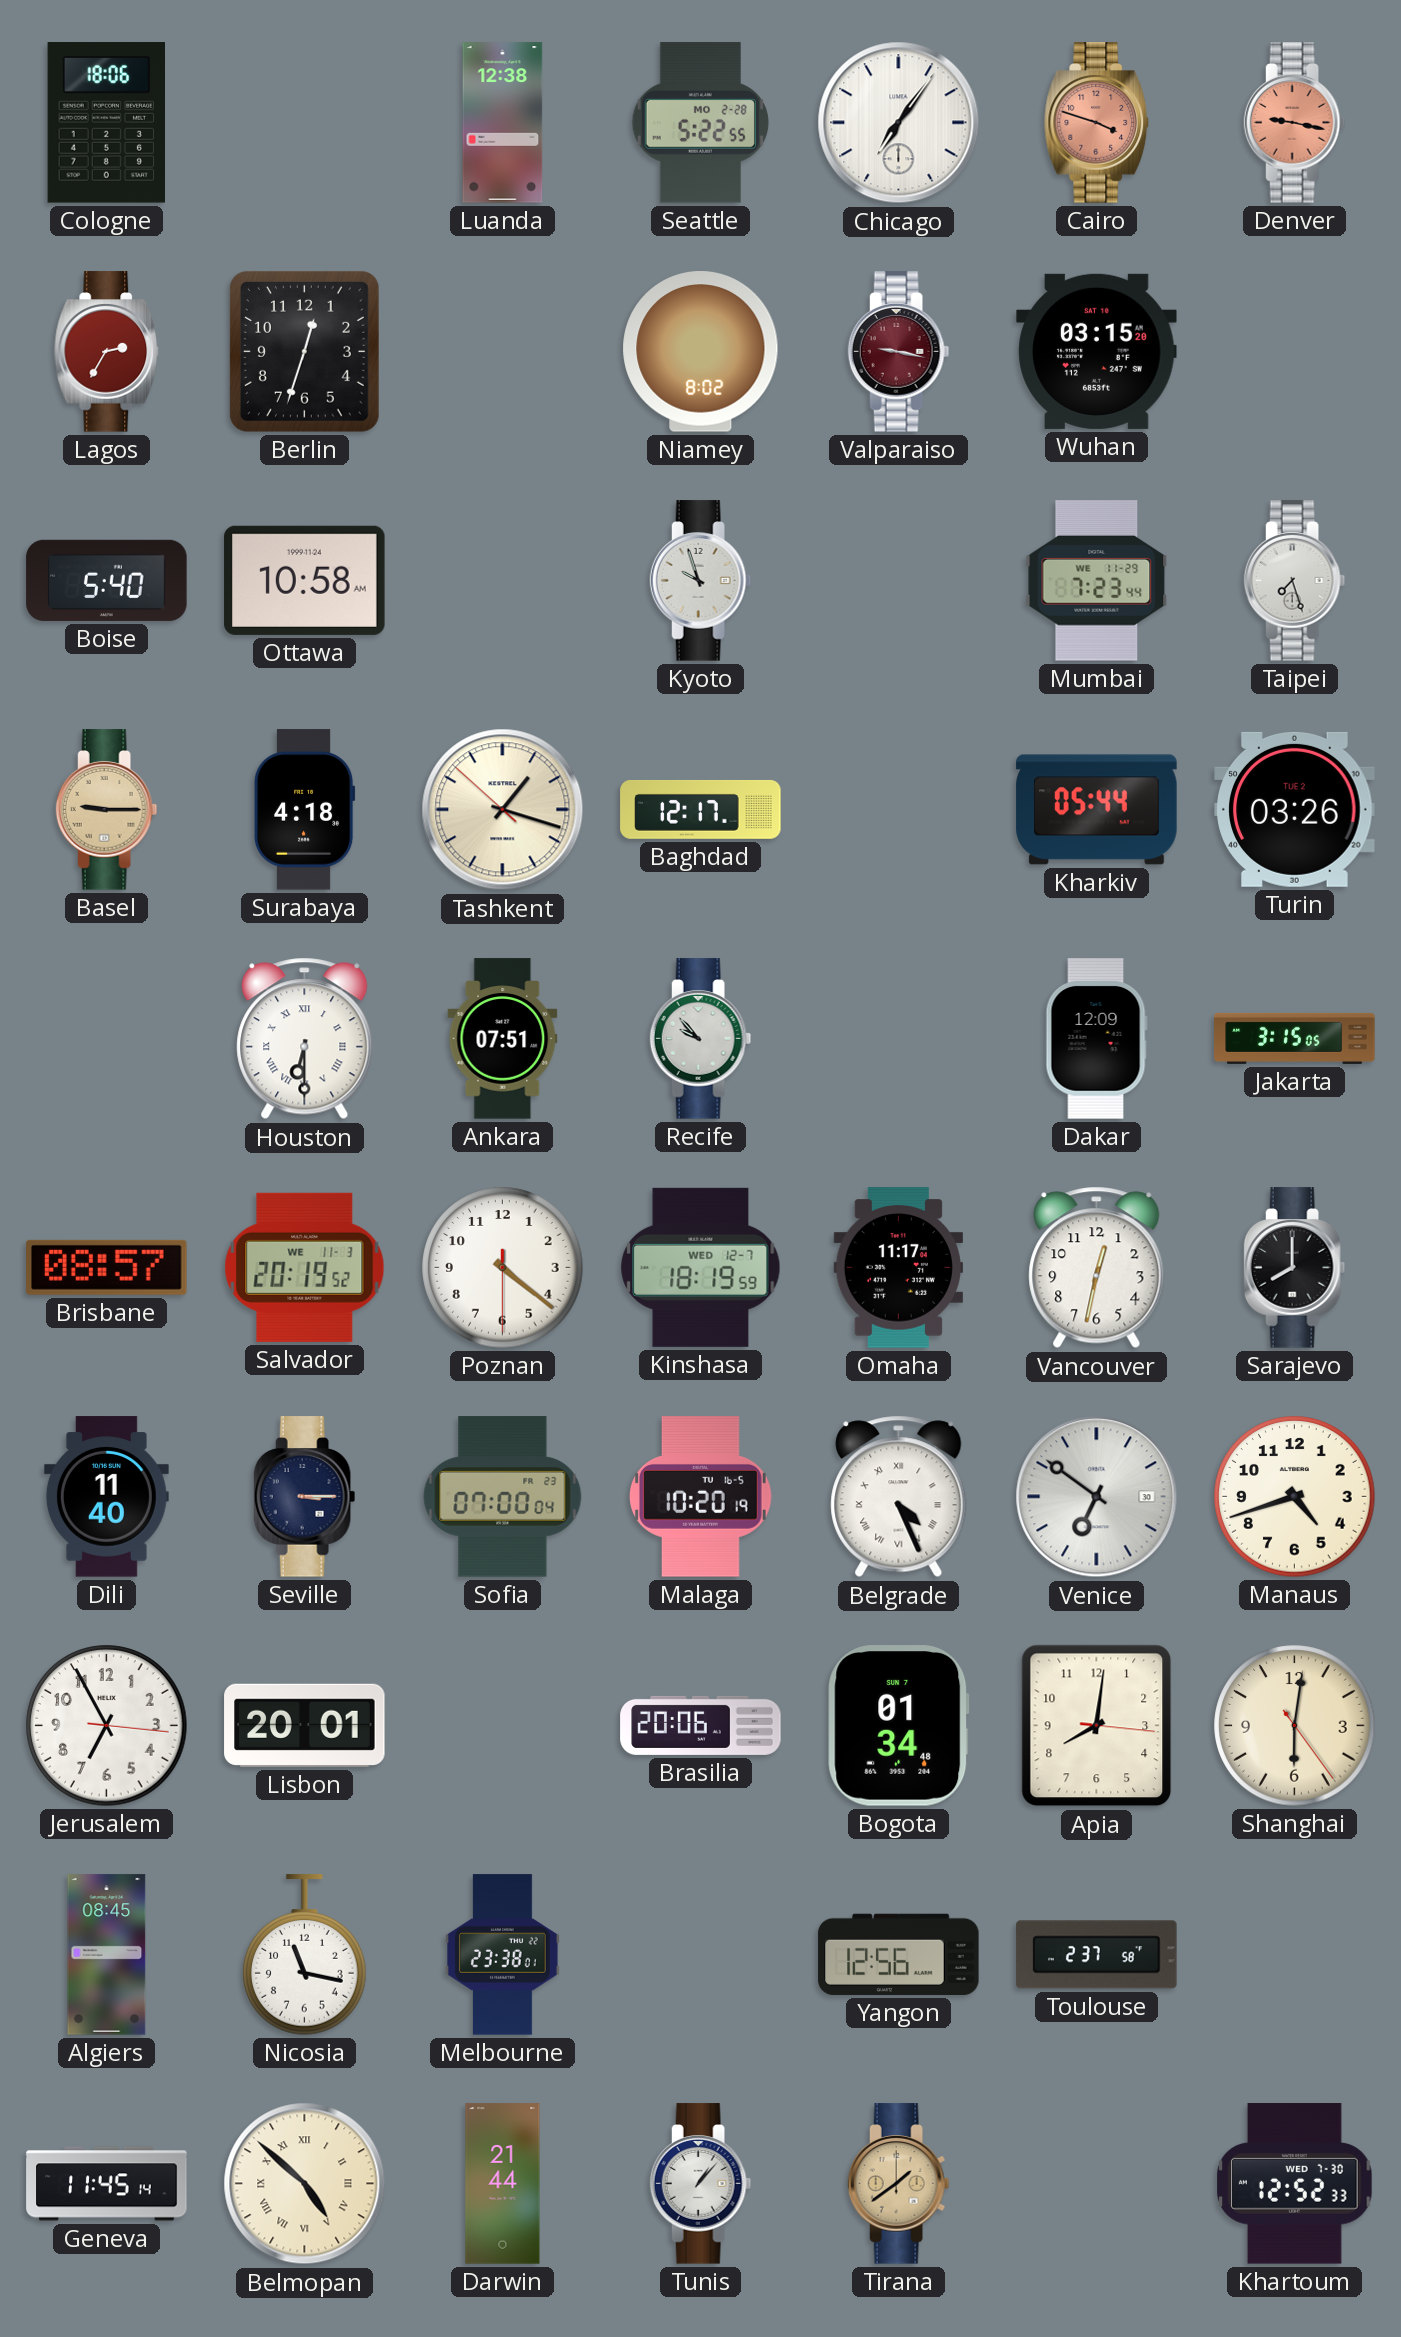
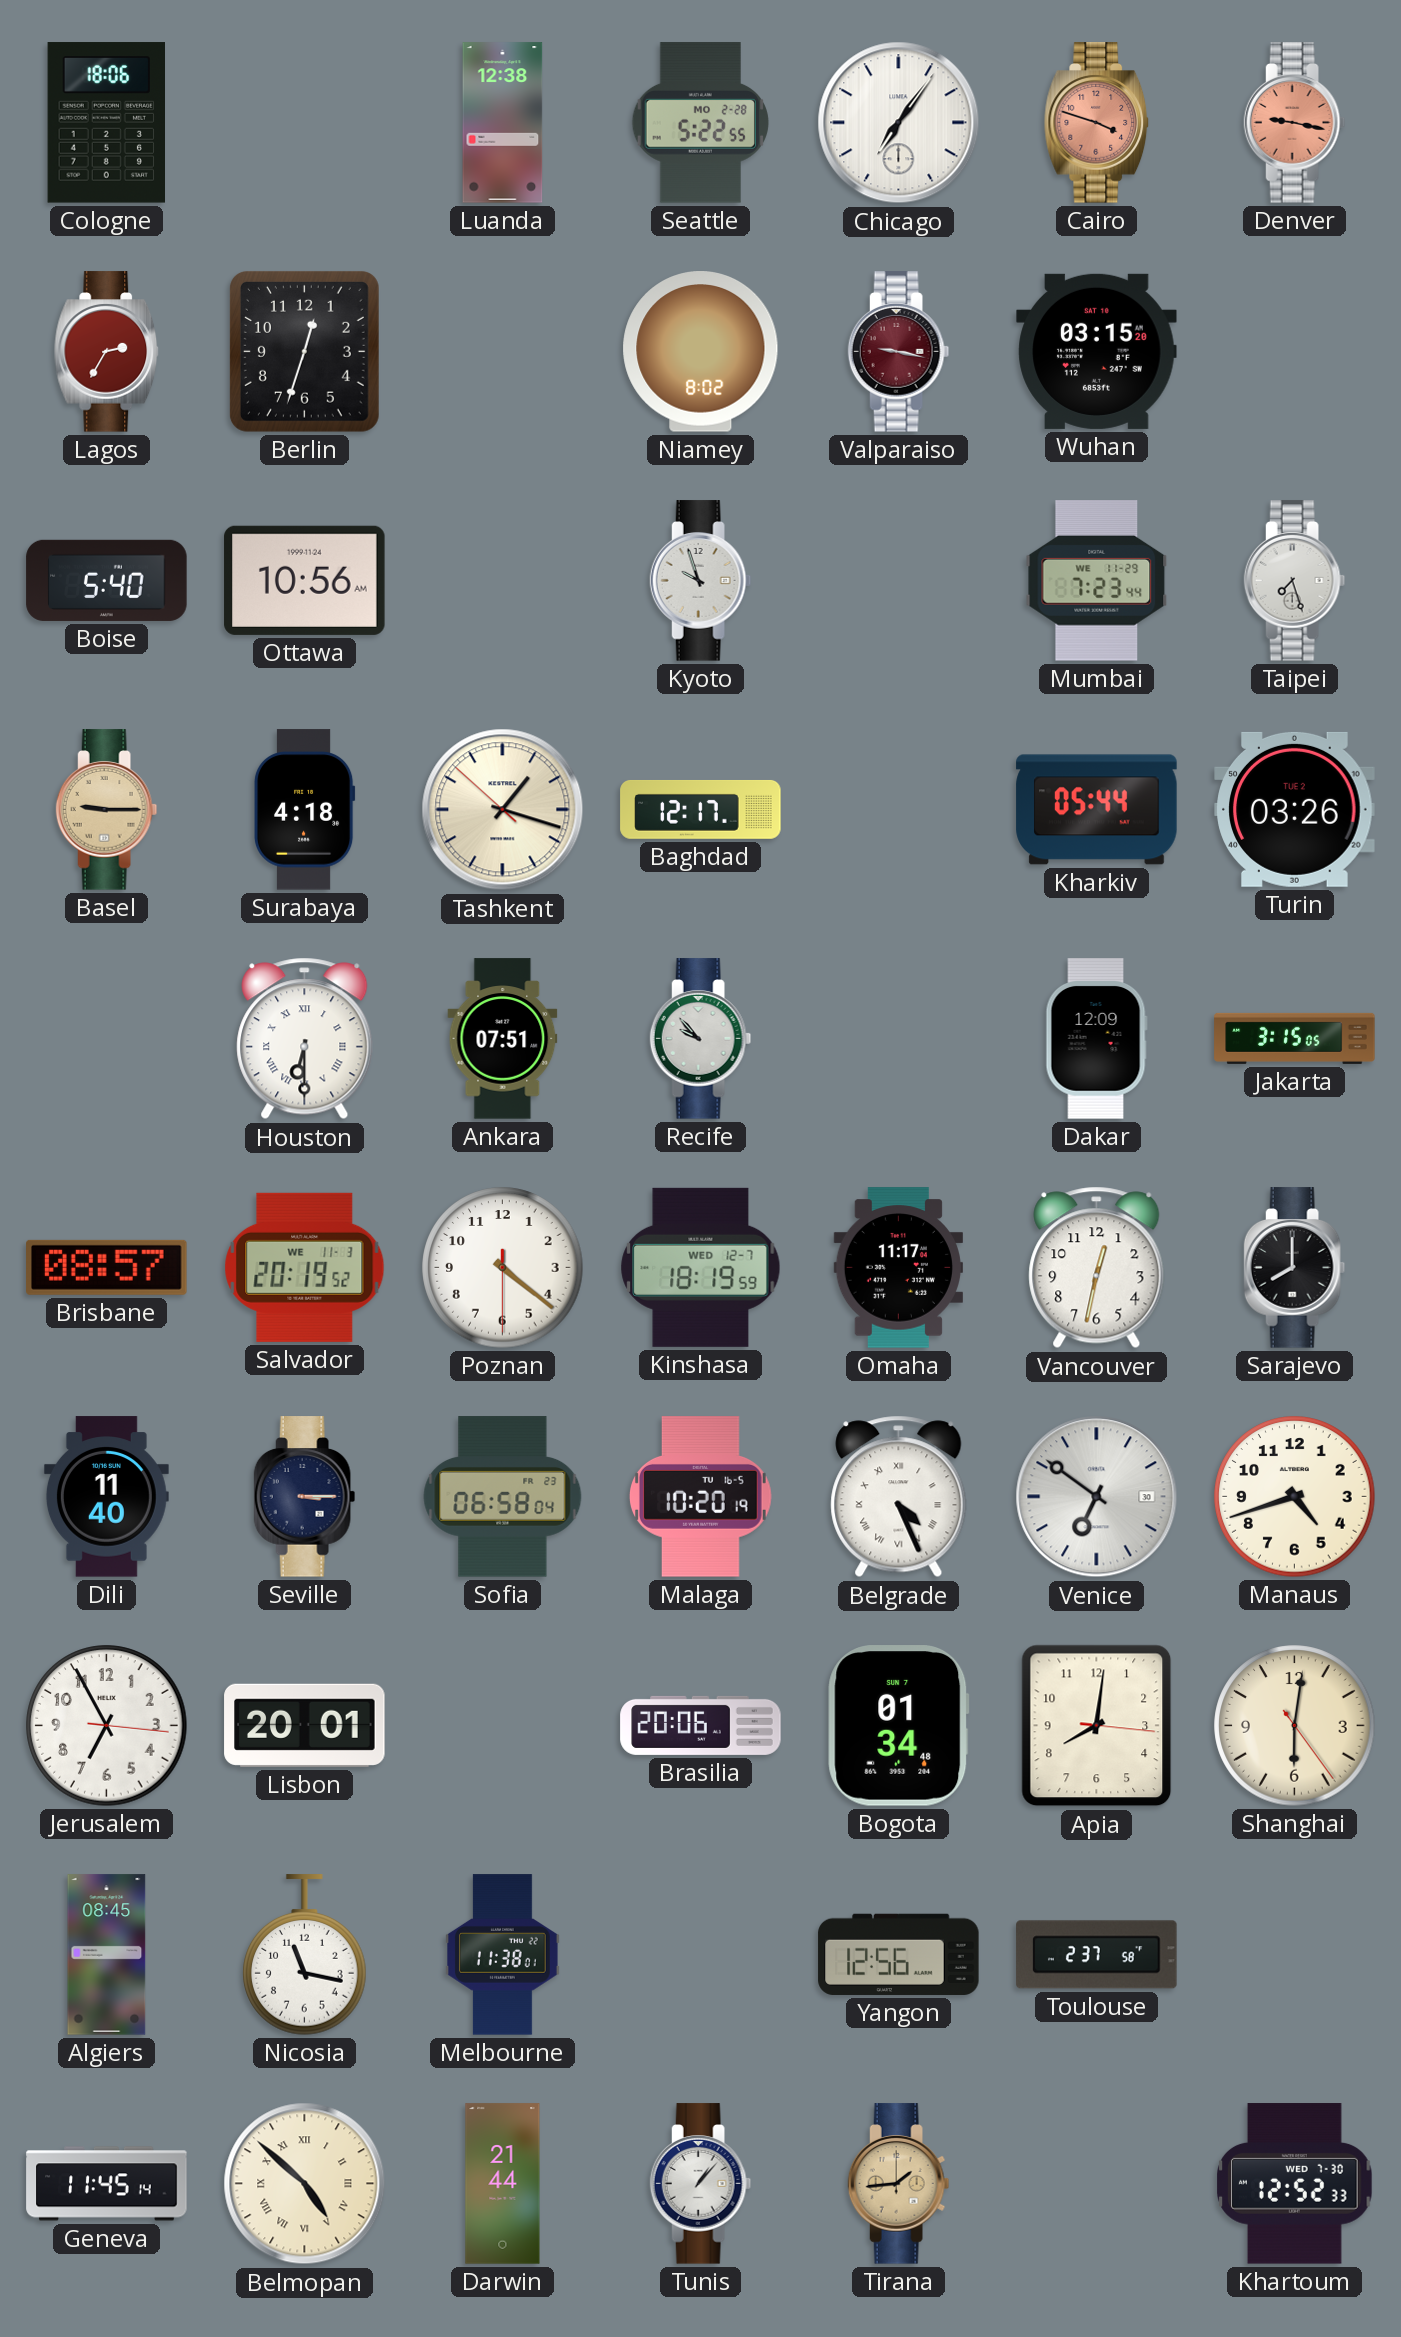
Ottawa: 10:58 -> 10:56 (305, 580)
Sofia: 07:00 -> 06:58 (503, 1497)
Melbourne: 23:38 -> 11:38 (503, 1955)
Tirana: 1:39 -> 1:44 (899, 2184)
